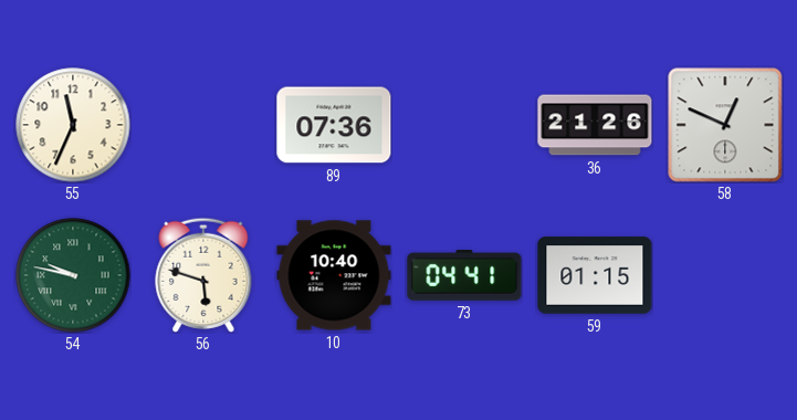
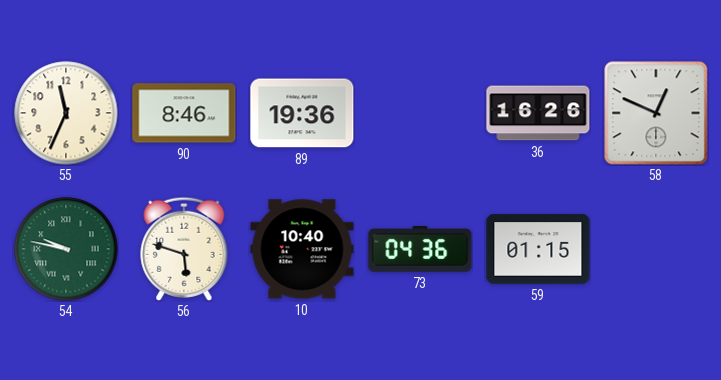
90: none -> 8:46 (184, 113)
89: 07:36 -> 19:36 (302, 113)
36: 21:26 -> 16:26 (538, 113)
73: 04:41 -> 04:36 (420, 250)
